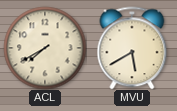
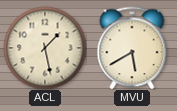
ACL: 7:40 -> 1:28 (45, 48)
